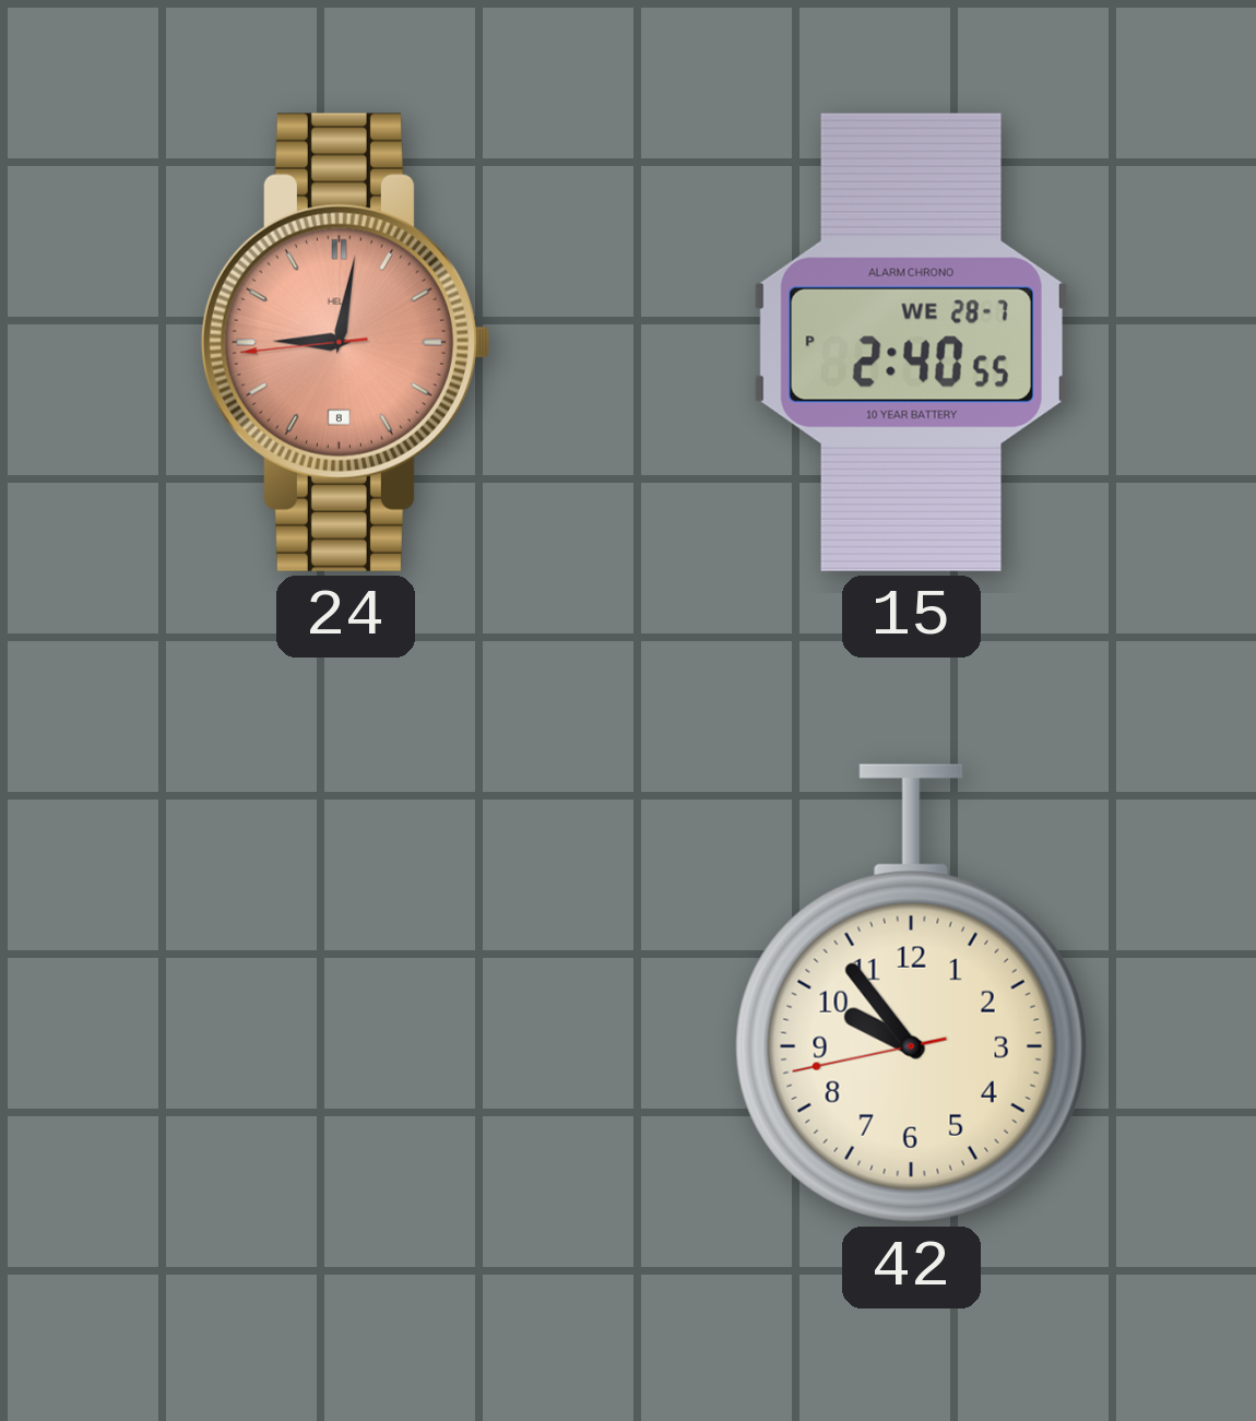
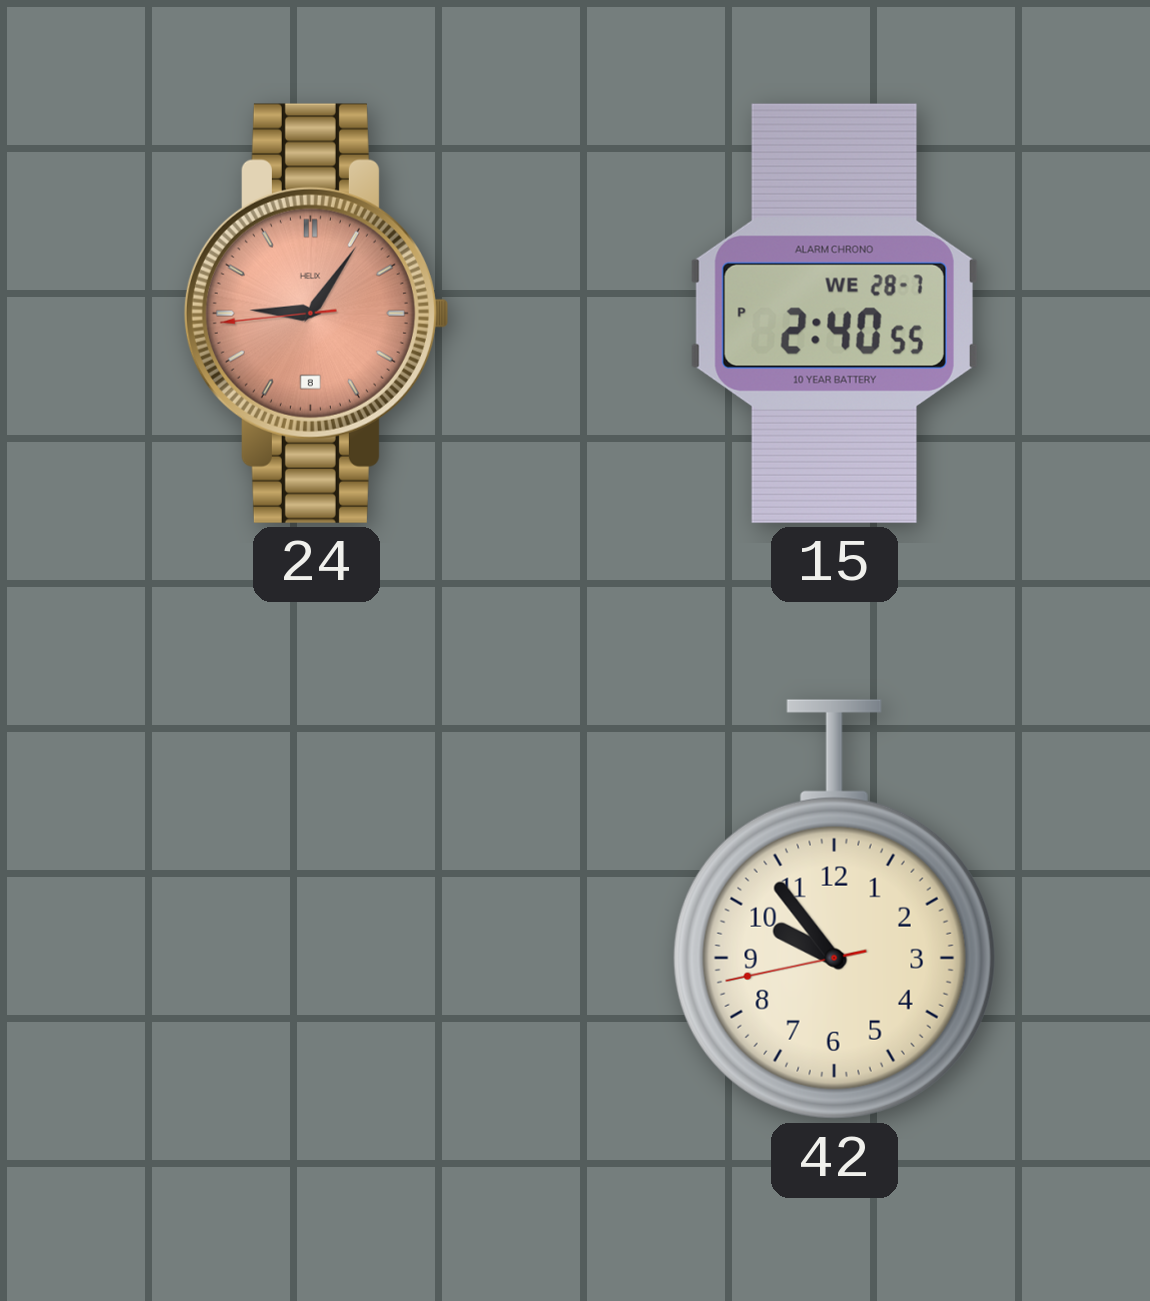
24: 9:01 -> 9:05 (316, 313)
